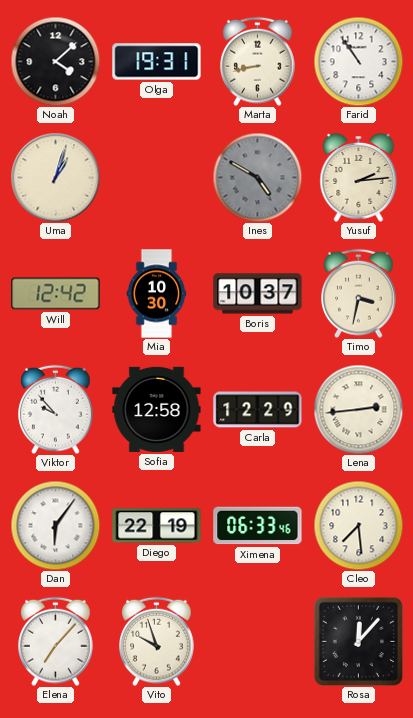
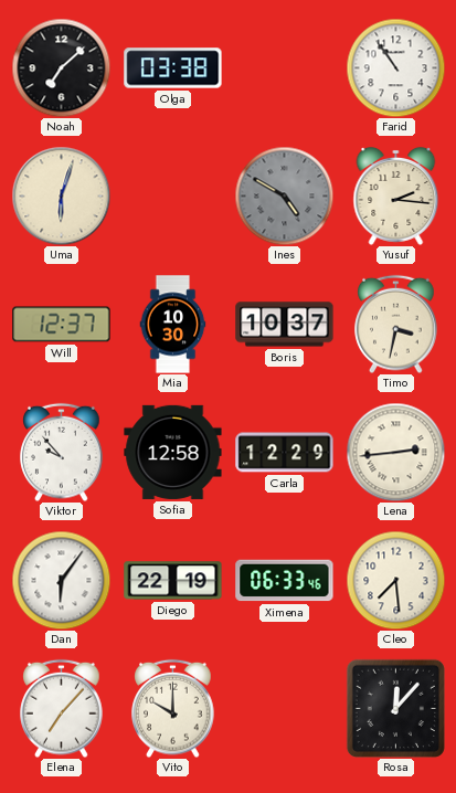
Noah: 4:08 -> 7:08 (61, 67)
Olga: 19:31 -> 03:38 (173, 68)
Marta: 8:43 -> none (258, 61)
Uma: 1:03 -> 6:03 (61, 195)
Yusuf: 2:14 -> 2:16 (396, 195)
Will: 12:42 -> 12:37 (62, 325)
Vito: 9:57 -> 10:00 (173, 708)
